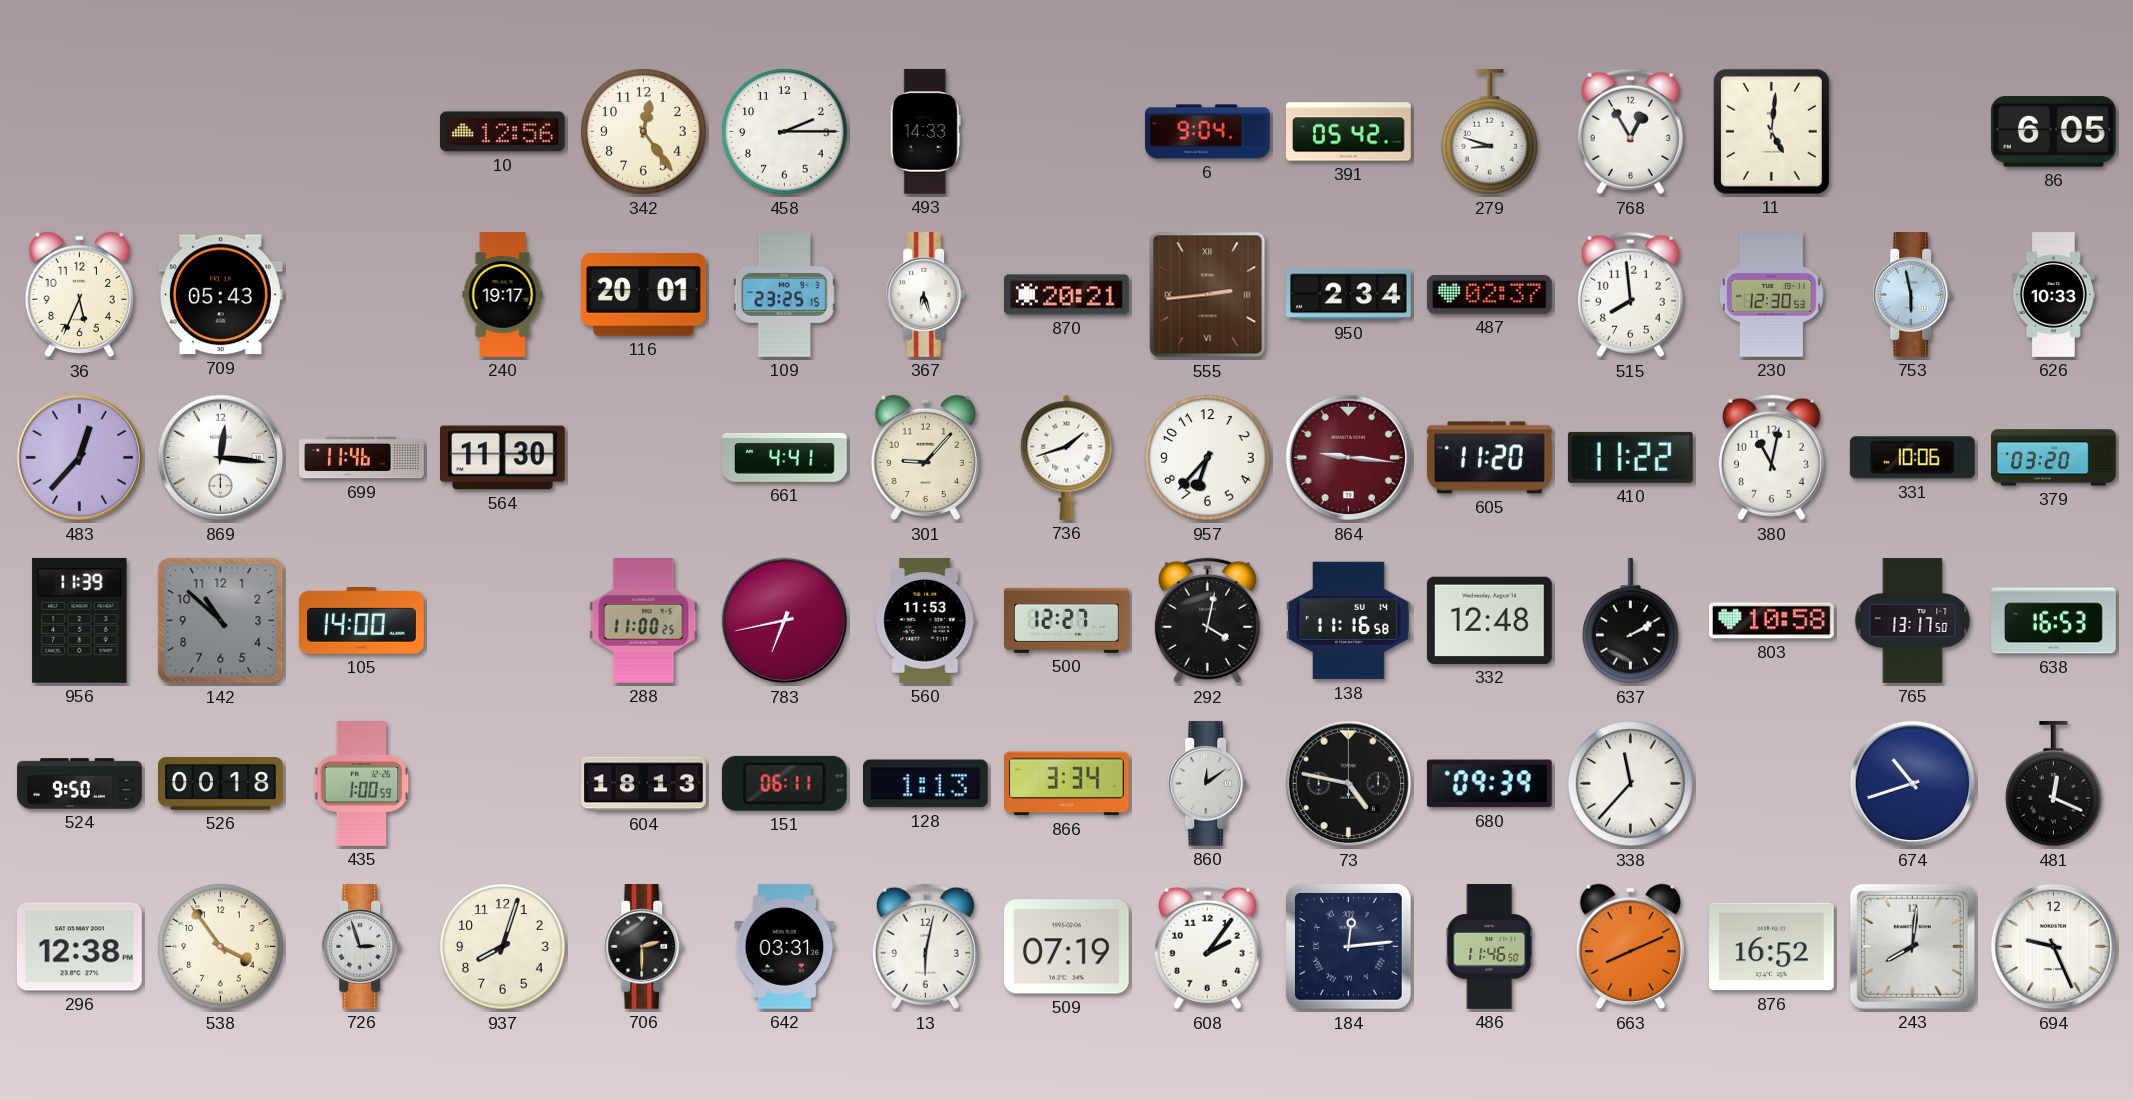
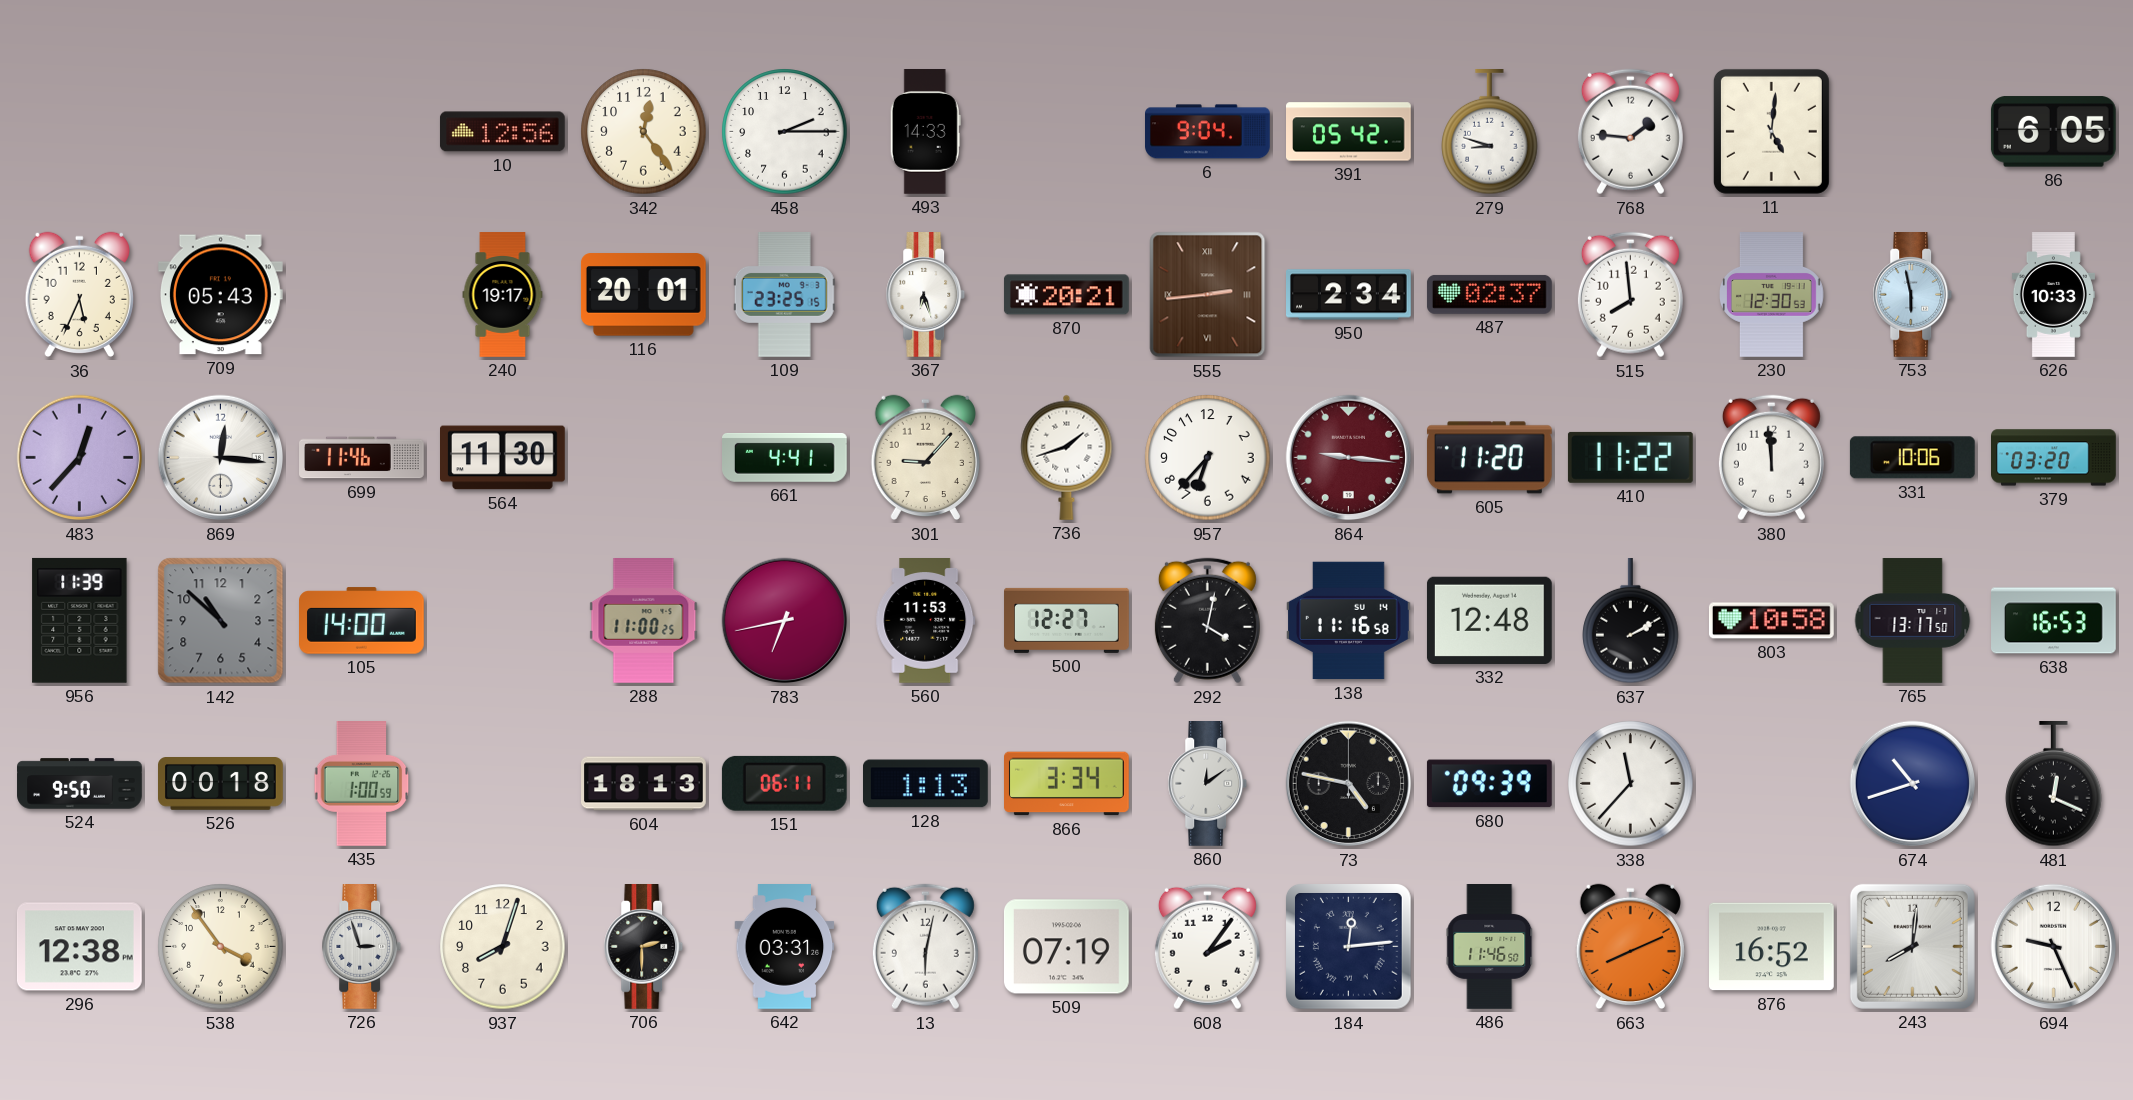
768: 12:55 -> 1:46 (1630, 132)
380: 11:02 -> 11:59 (1771, 458)
